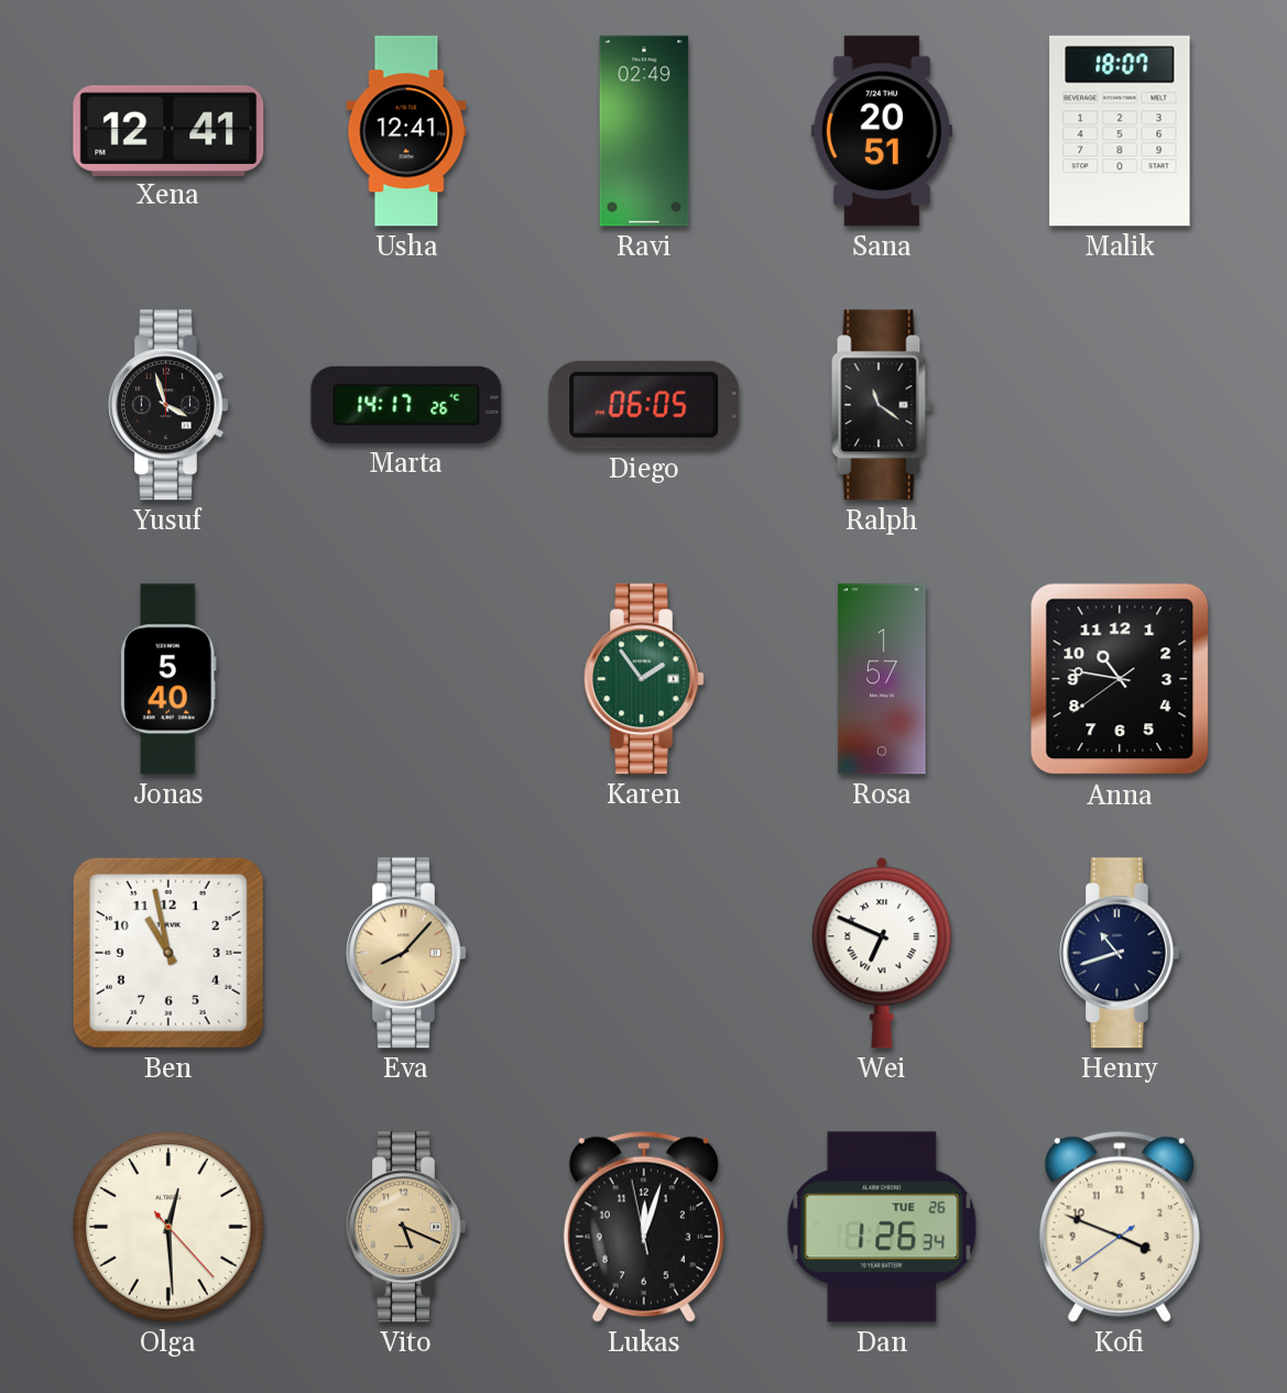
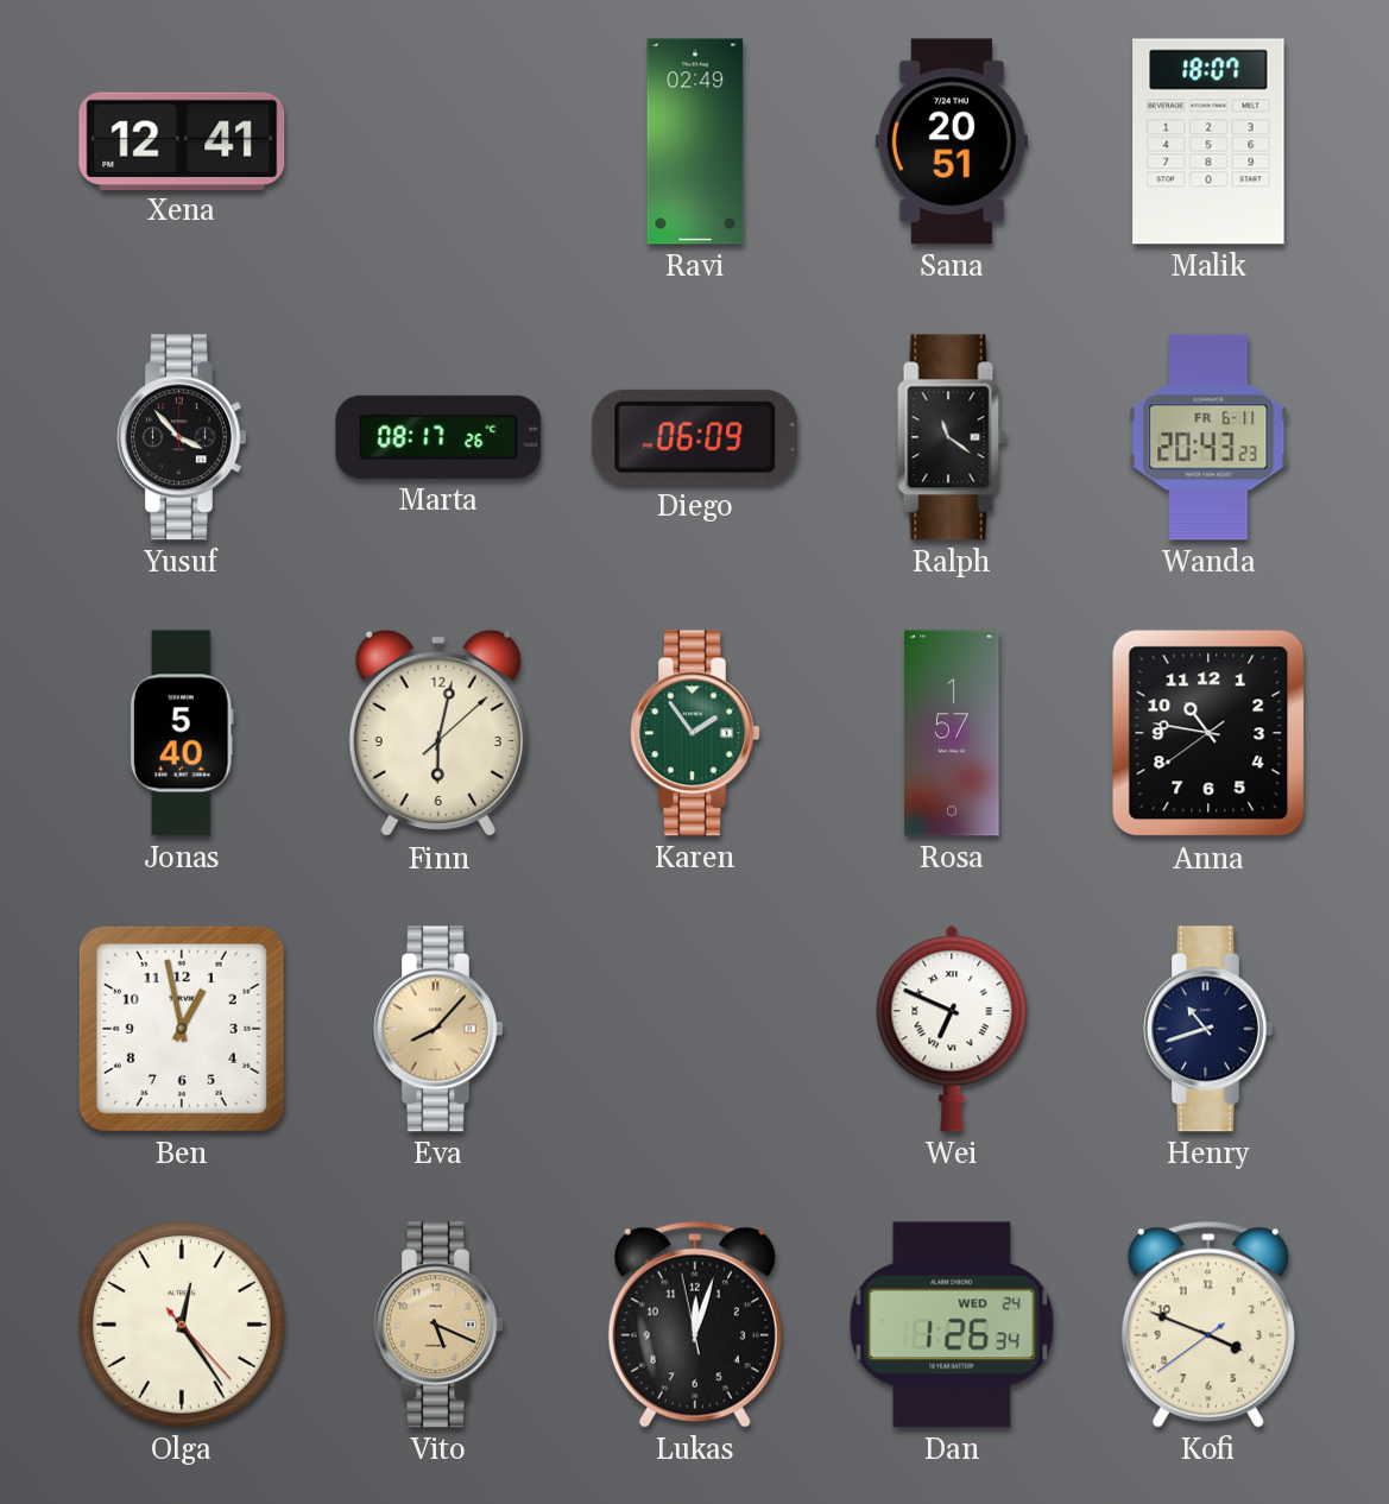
Usha: 12:41 -> none (406, 131)
Yusuf: 3:57 -> 3:53 (182, 437)
Marta: 14:17 -> 08:17 (438, 437)
Diego: 06:05 -> 06:09 (695, 437)
Wanda: none -> 20:43 (1208, 437)
Finn: none -> 6:02 (438, 733)
Ben: 10:58 -> 12:58 (182, 1029)
Olga: 12:29 -> 12:24 (183, 1326)
Dan date: TUE 26 -> WED 24 (952, 1325)
